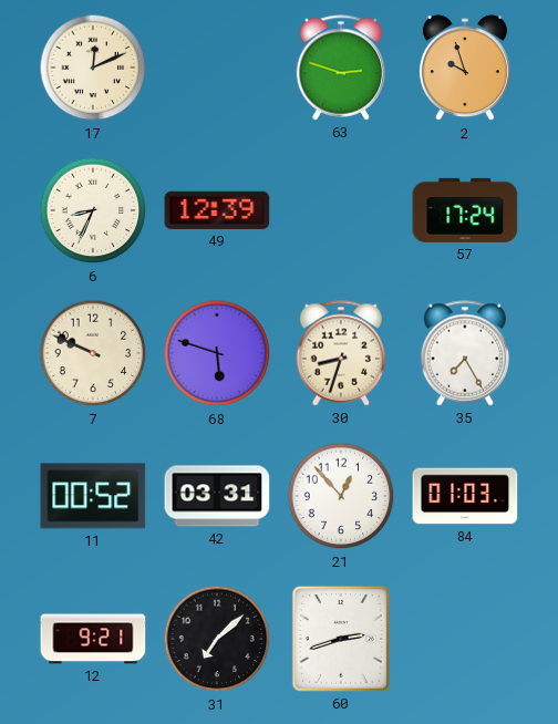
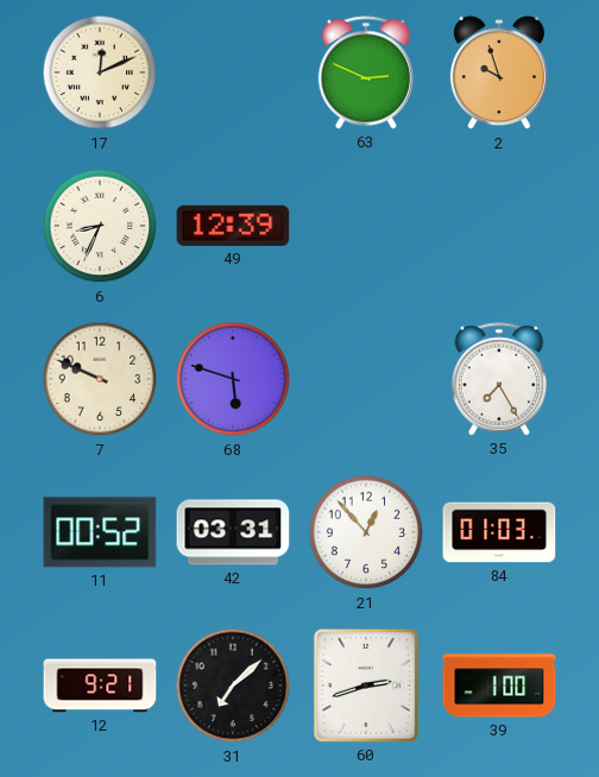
63: 2:48 -> 2:49 (366, 72)
57: 17:24 -> none (465, 210)
30: 8:33 -> none (341, 353)
39: none -> 1:00 (499, 686)
